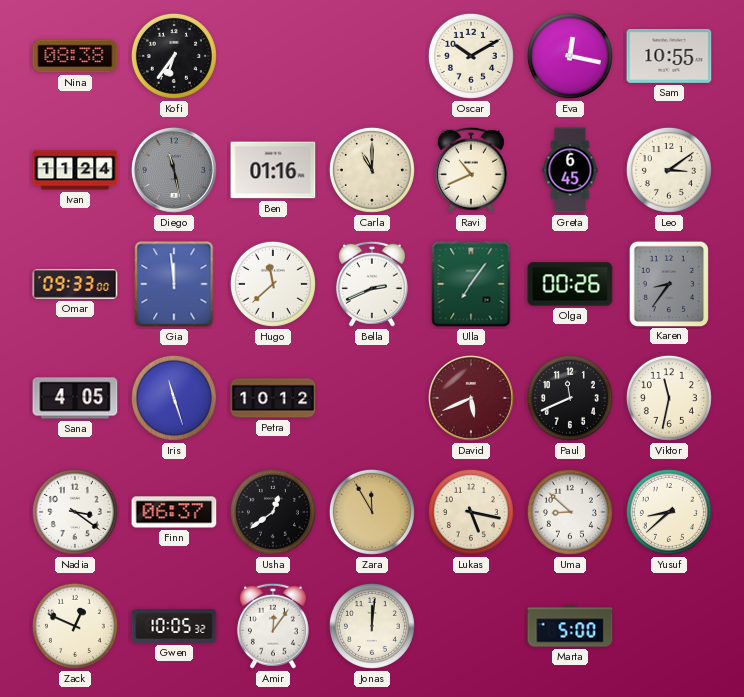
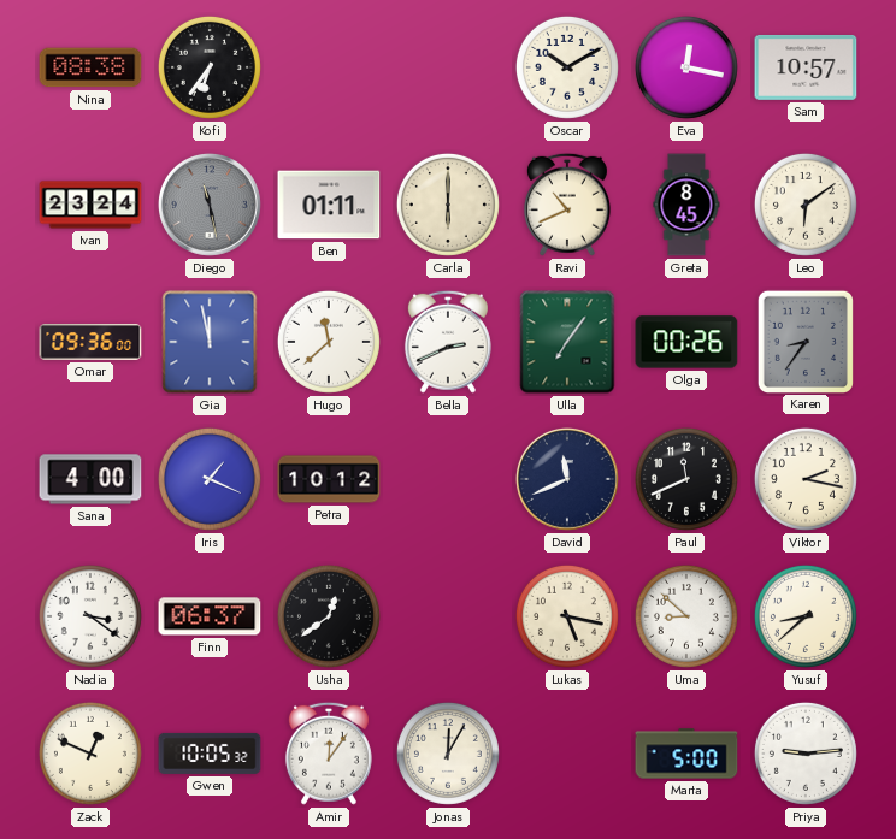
Sam: 10:55 -> 10:57 (806, 67)
Ivan: 11:24 -> 23:24 (90, 205)
Ben: 01:16 -> 01:11 (329, 205)
Carla: 11:00 -> 6:00 (448, 205)
Greta: 6:45 -> 8:45 (686, 205)
Leo: 3:09 -> 6:09 (806, 205)
Omar: 09:33 -> 09:36 (90, 343)
Gia: 11:59 -> 11:58 (210, 342)
Sana: 4:05 -> 4:00 (90, 479)
Iris: 11:27 -> 1:19 (210, 479)
David: 5:41 -> 11:41 (567, 479)
David dial: burgundy -> navy (567, 479)
Viktor: 11:32 -> 2:17 (806, 479)
Zara: 11:55 -> none (372, 512)
Jonas: 12:01 -> 12:05 (448, 754)
Priya: none -> 9:14 (806, 754)
